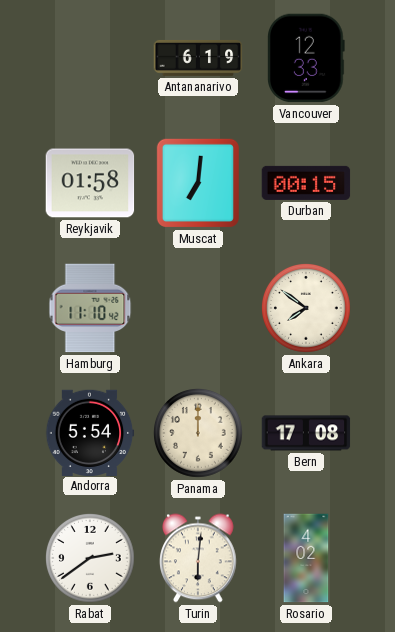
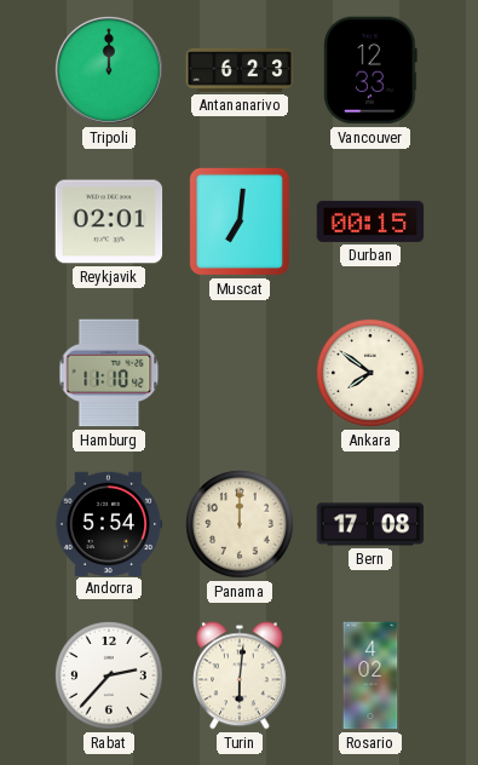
Tripoli: none -> 12:00 (110, 71)
Antananarivo: 6:19 -> 6:23 (240, 70)
Reykjavik: 01:58 -> 02:01 (109, 222)
Rabat: 2:39 -> 2:37 (110, 677)
